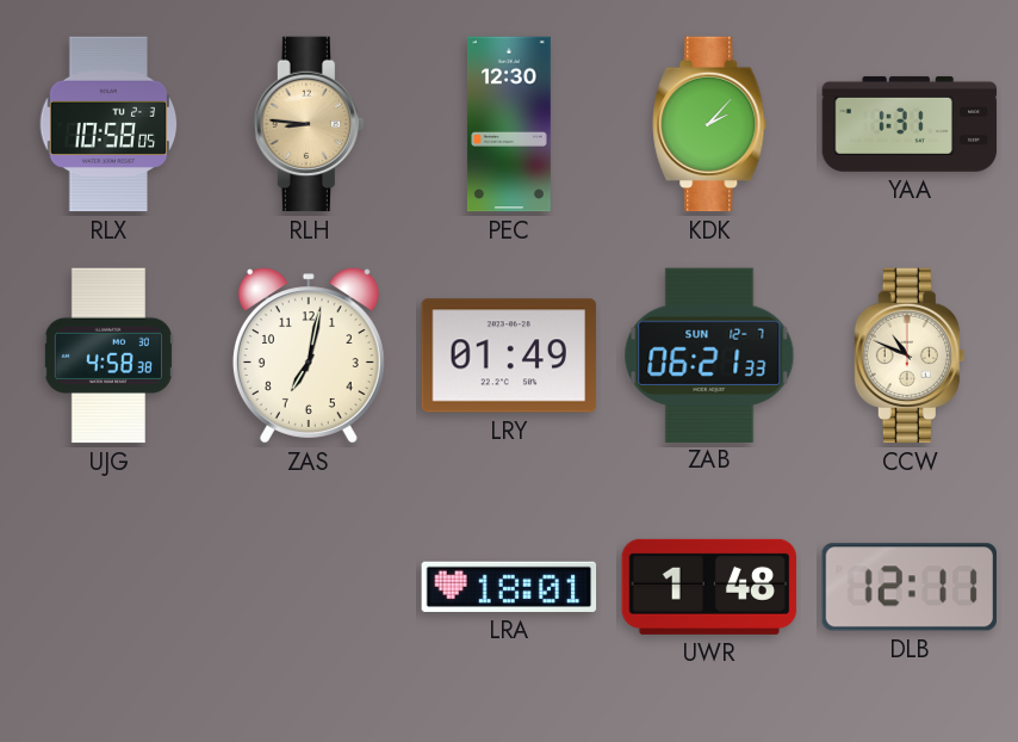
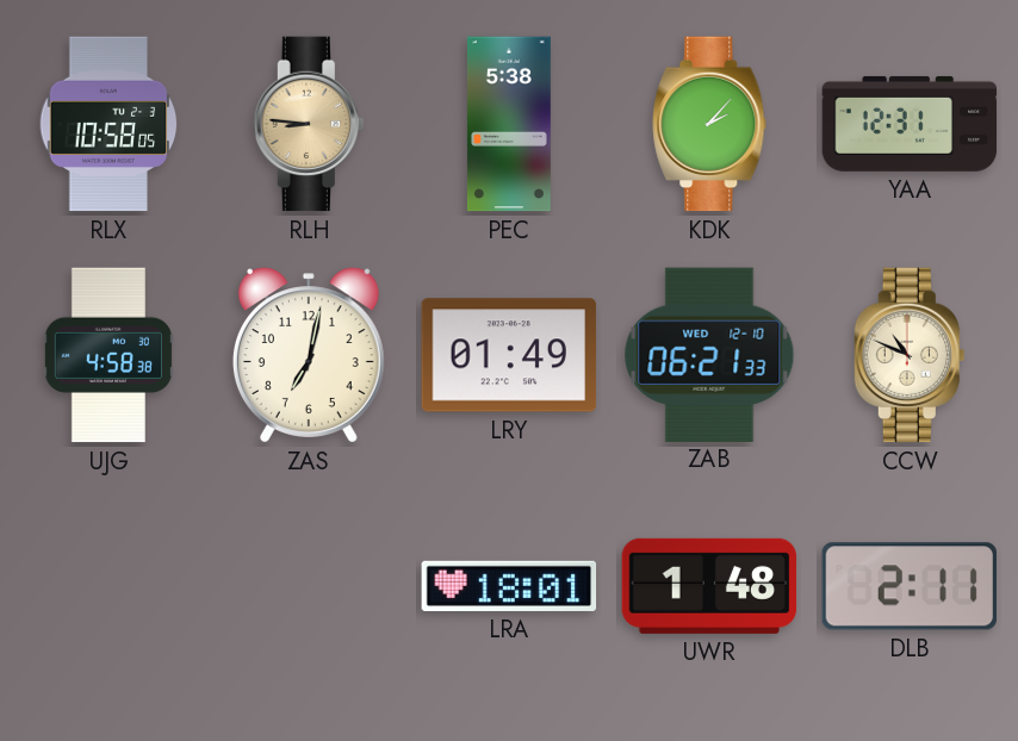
PEC: 12:30 -> 5:38 (509, 124)
YAA: 1:31 -> 12:31 (910, 124)
ZAB date: SUN 12-7 -> WED 12-10 (709, 354)
DLB: 12:11 -> 2:11 (908, 586)
